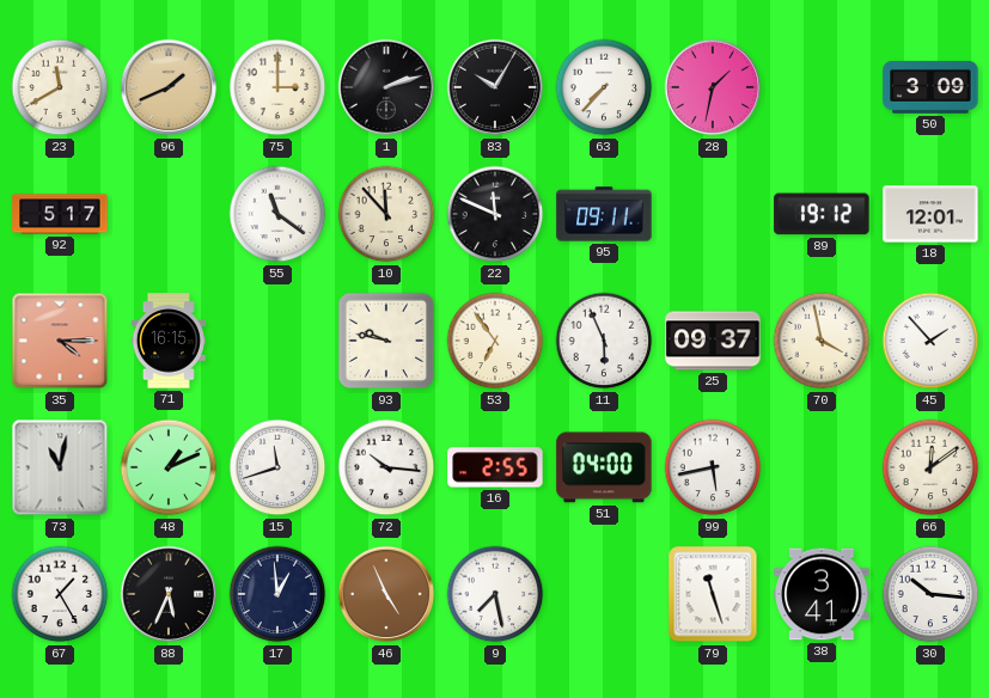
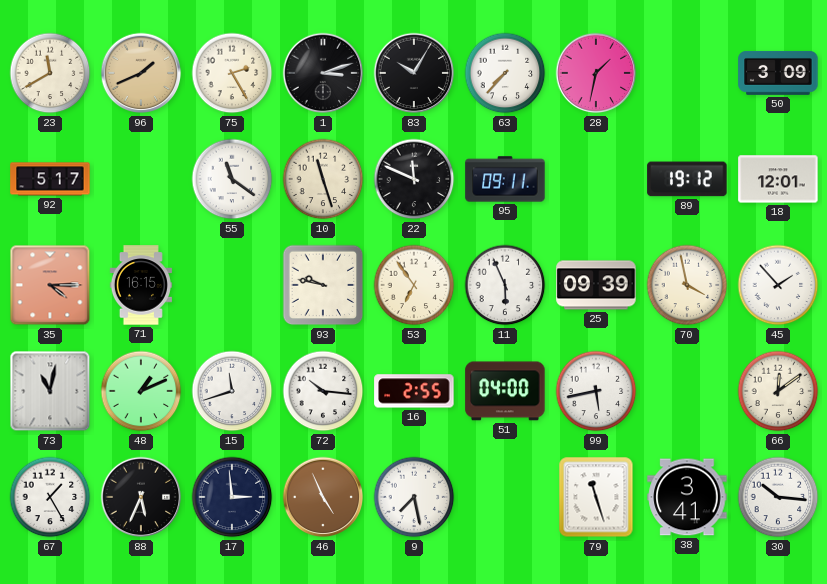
75: 3:00 -> 2:25 (232, 73)
1: 2:12 -> 3:12 (323, 73)
10: 11:53 -> 11:27 (323, 179)
25: 09:37 -> 09:39 (596, 285)
17: 12:59 -> 2:59 (232, 497)
